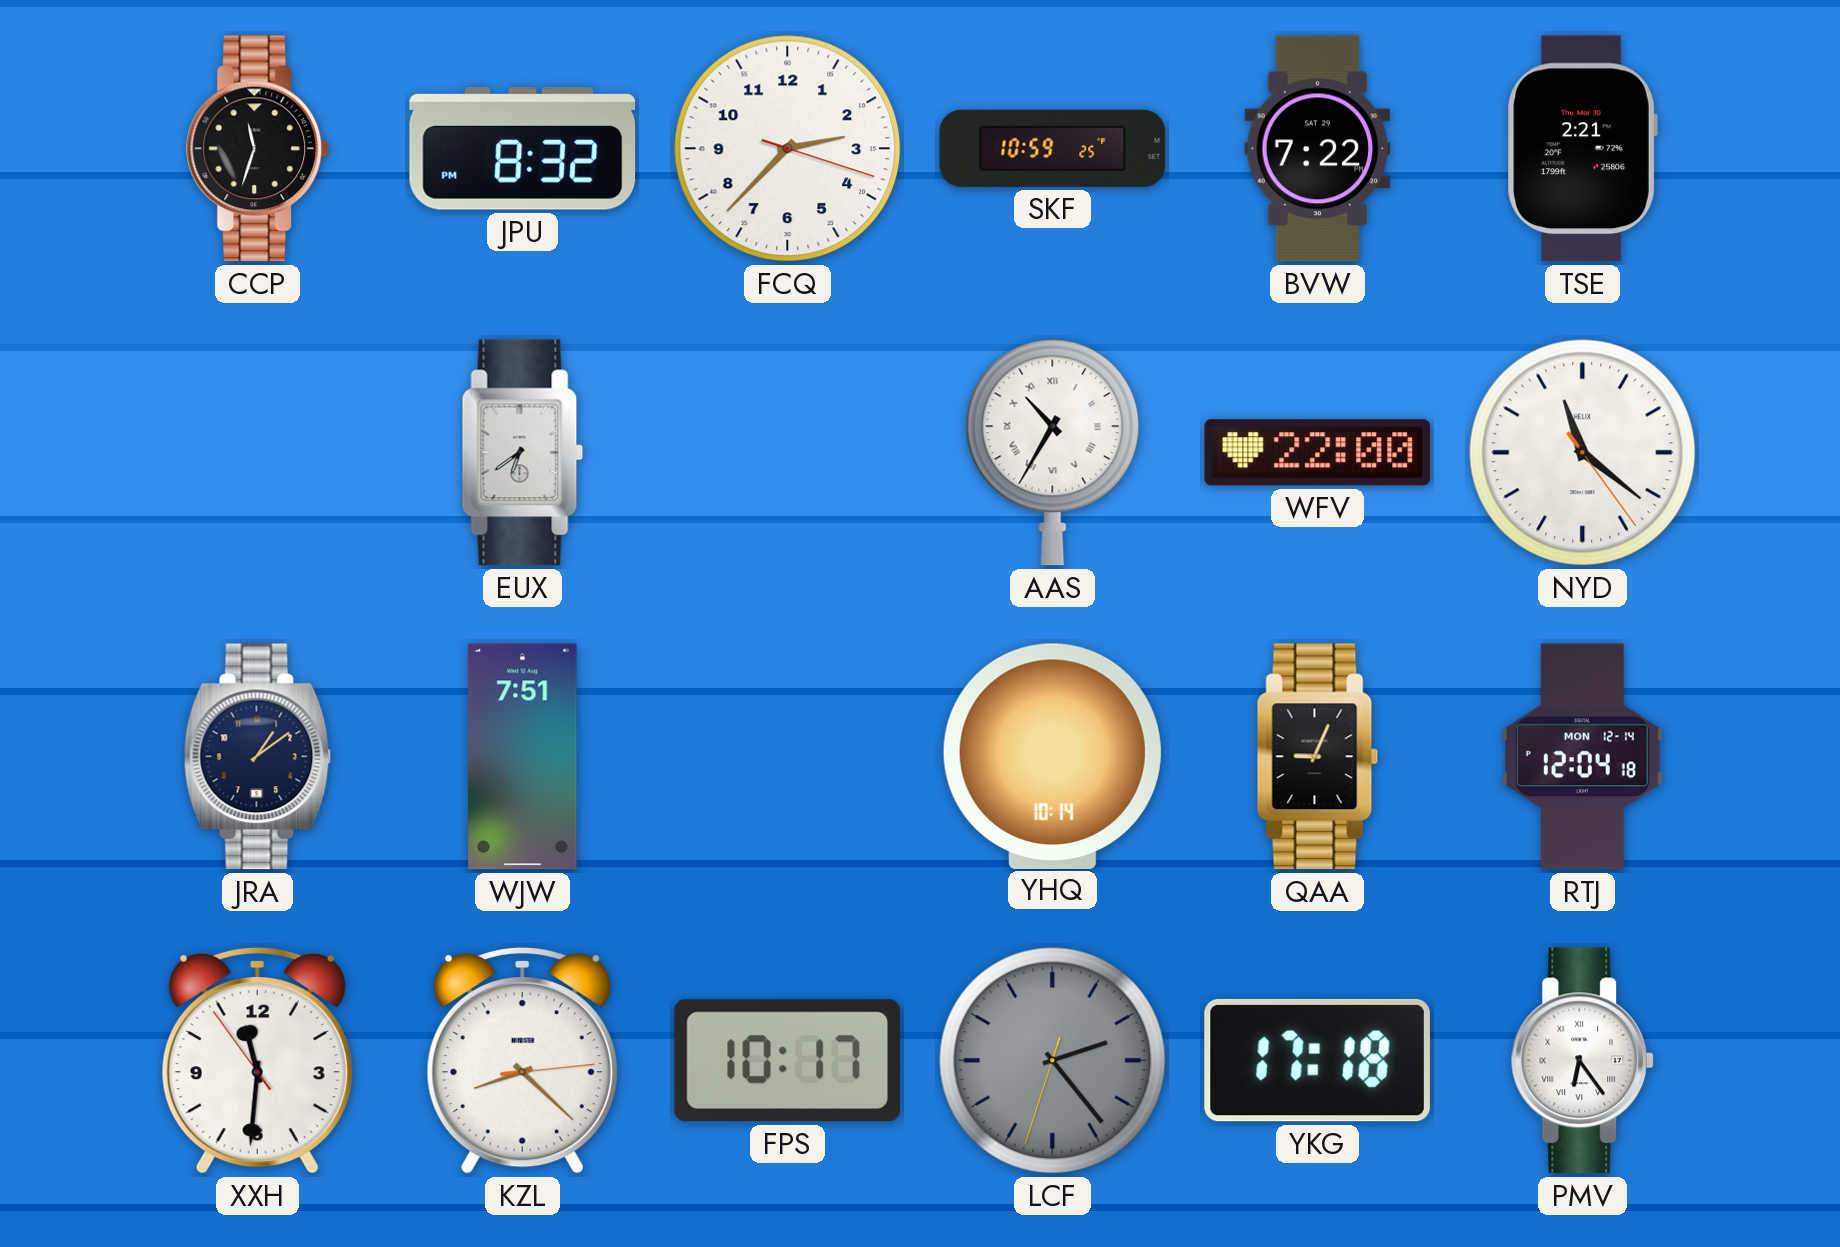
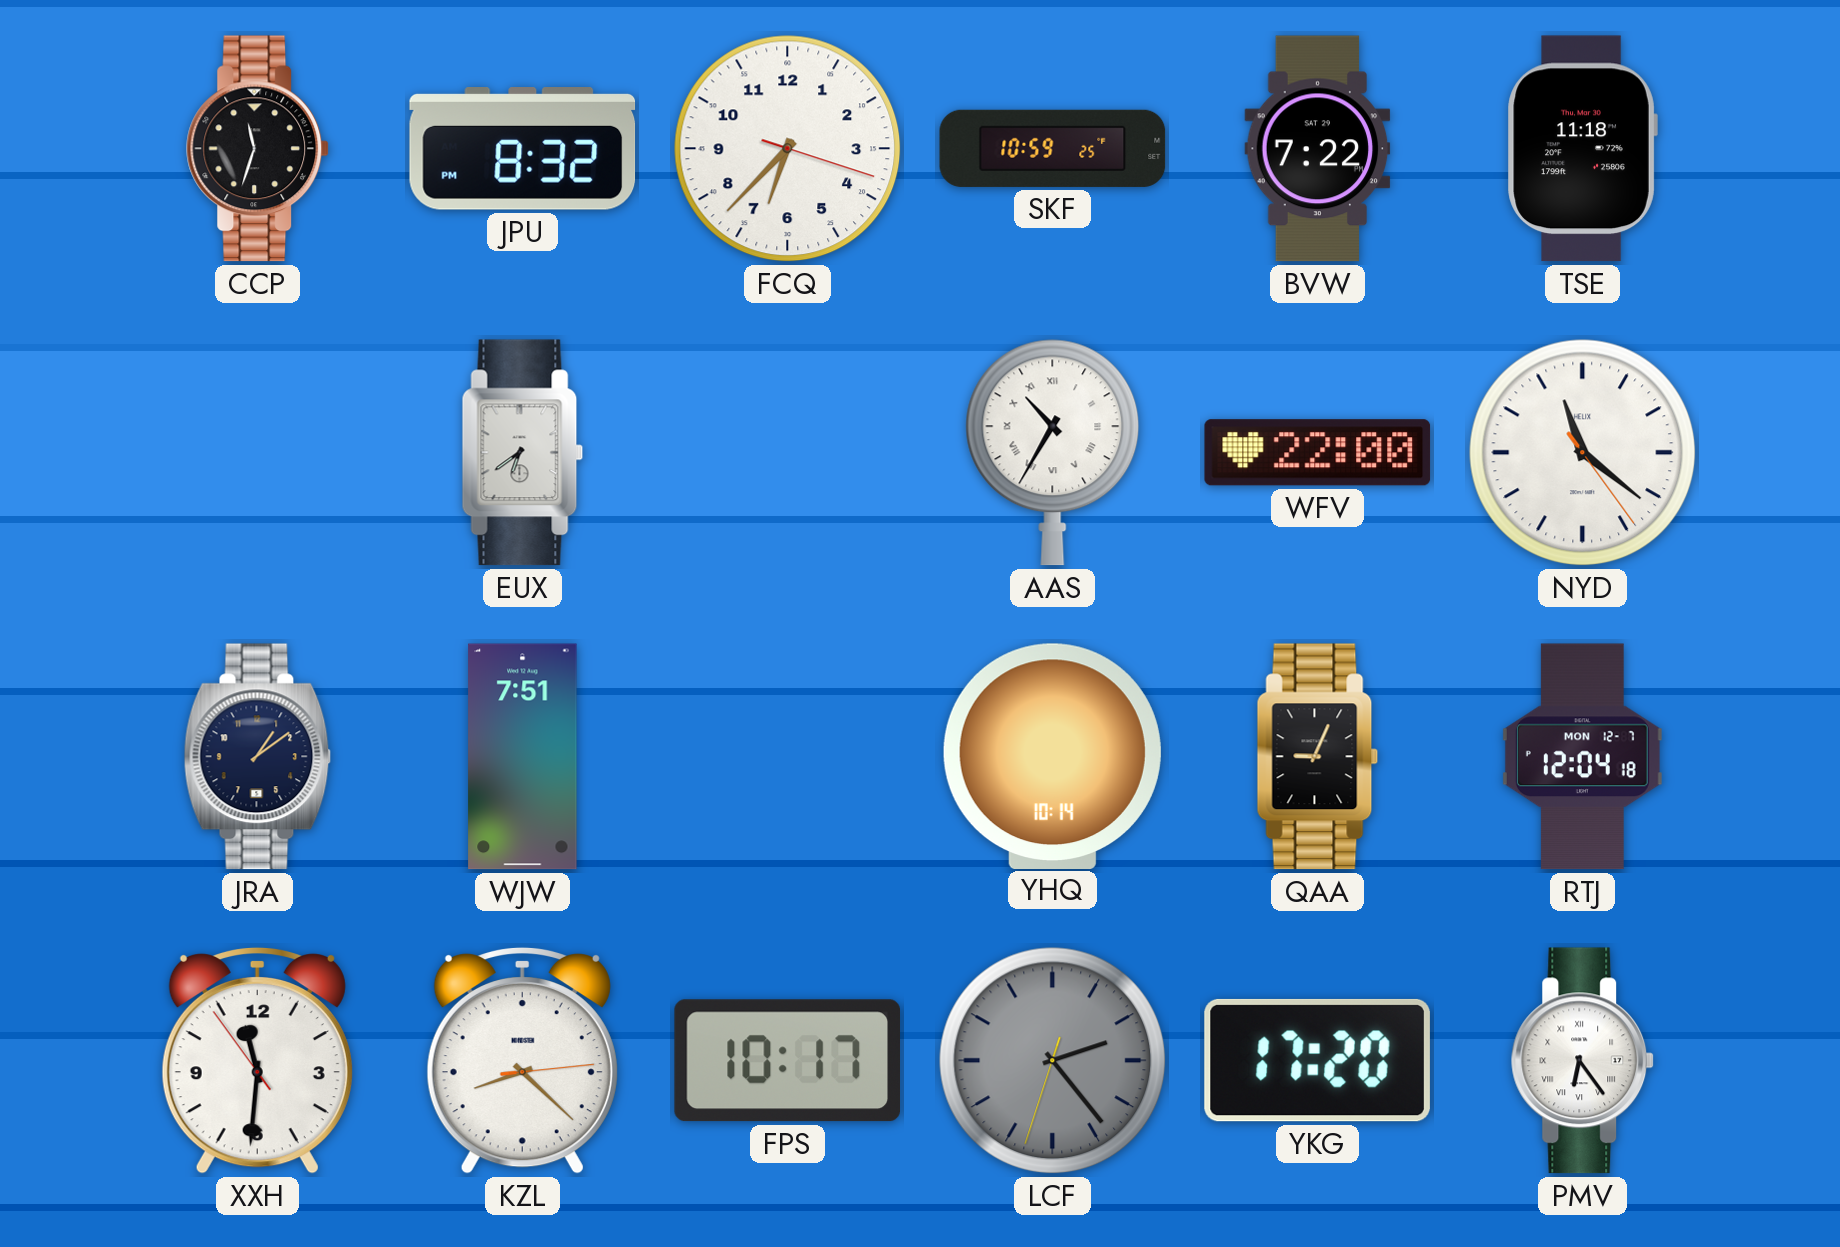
FCQ: 2:37 -> 6:37 (788, 149)
TSE: 2:21 -> 11:18 (1582, 149)
RTJ date: MON 12-14 -> MON 12-7 (1582, 757)
YKG: 17:18 -> 17:20 (1317, 1060)
